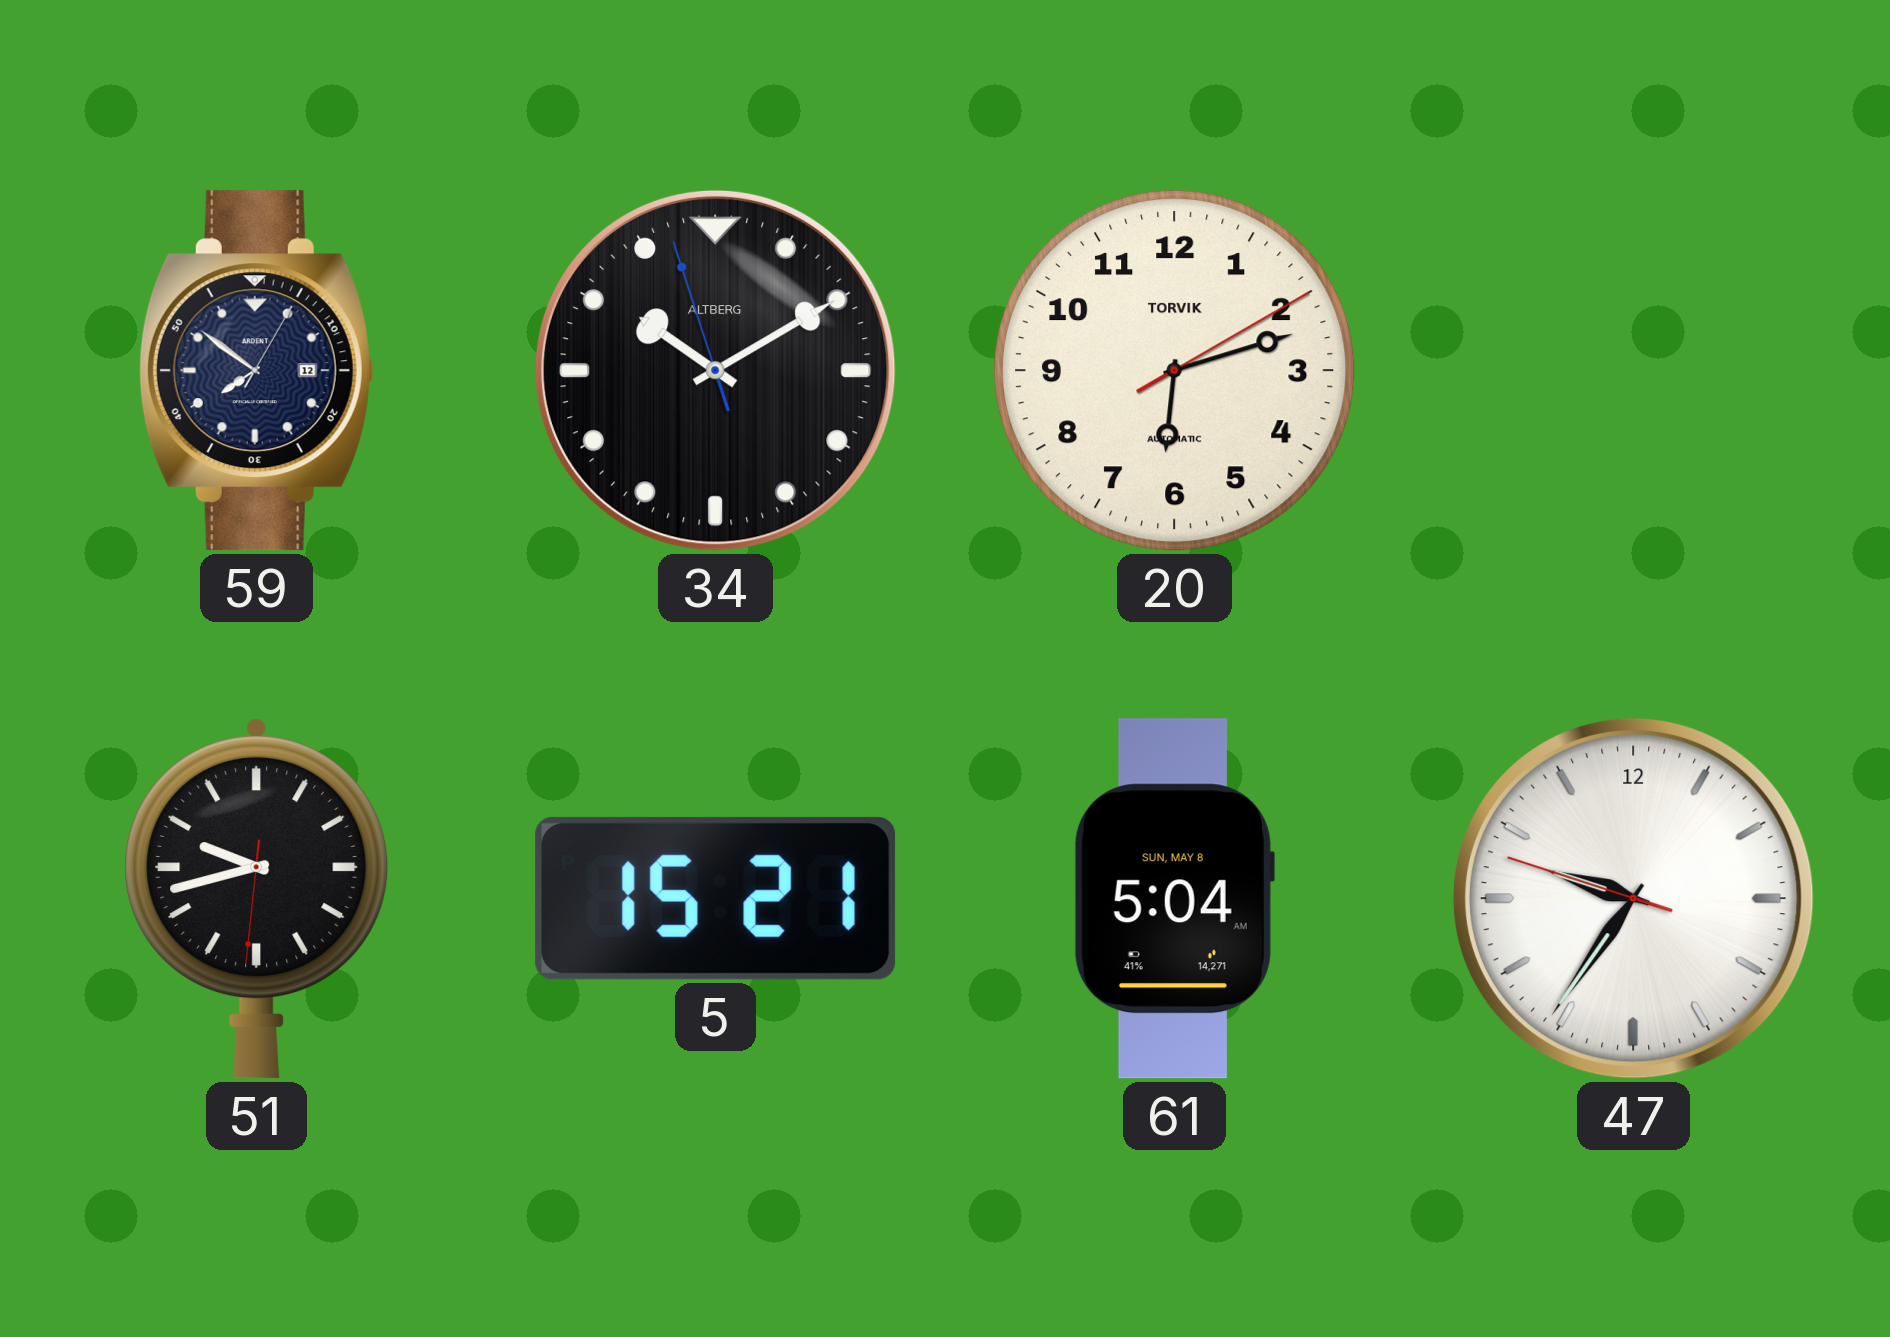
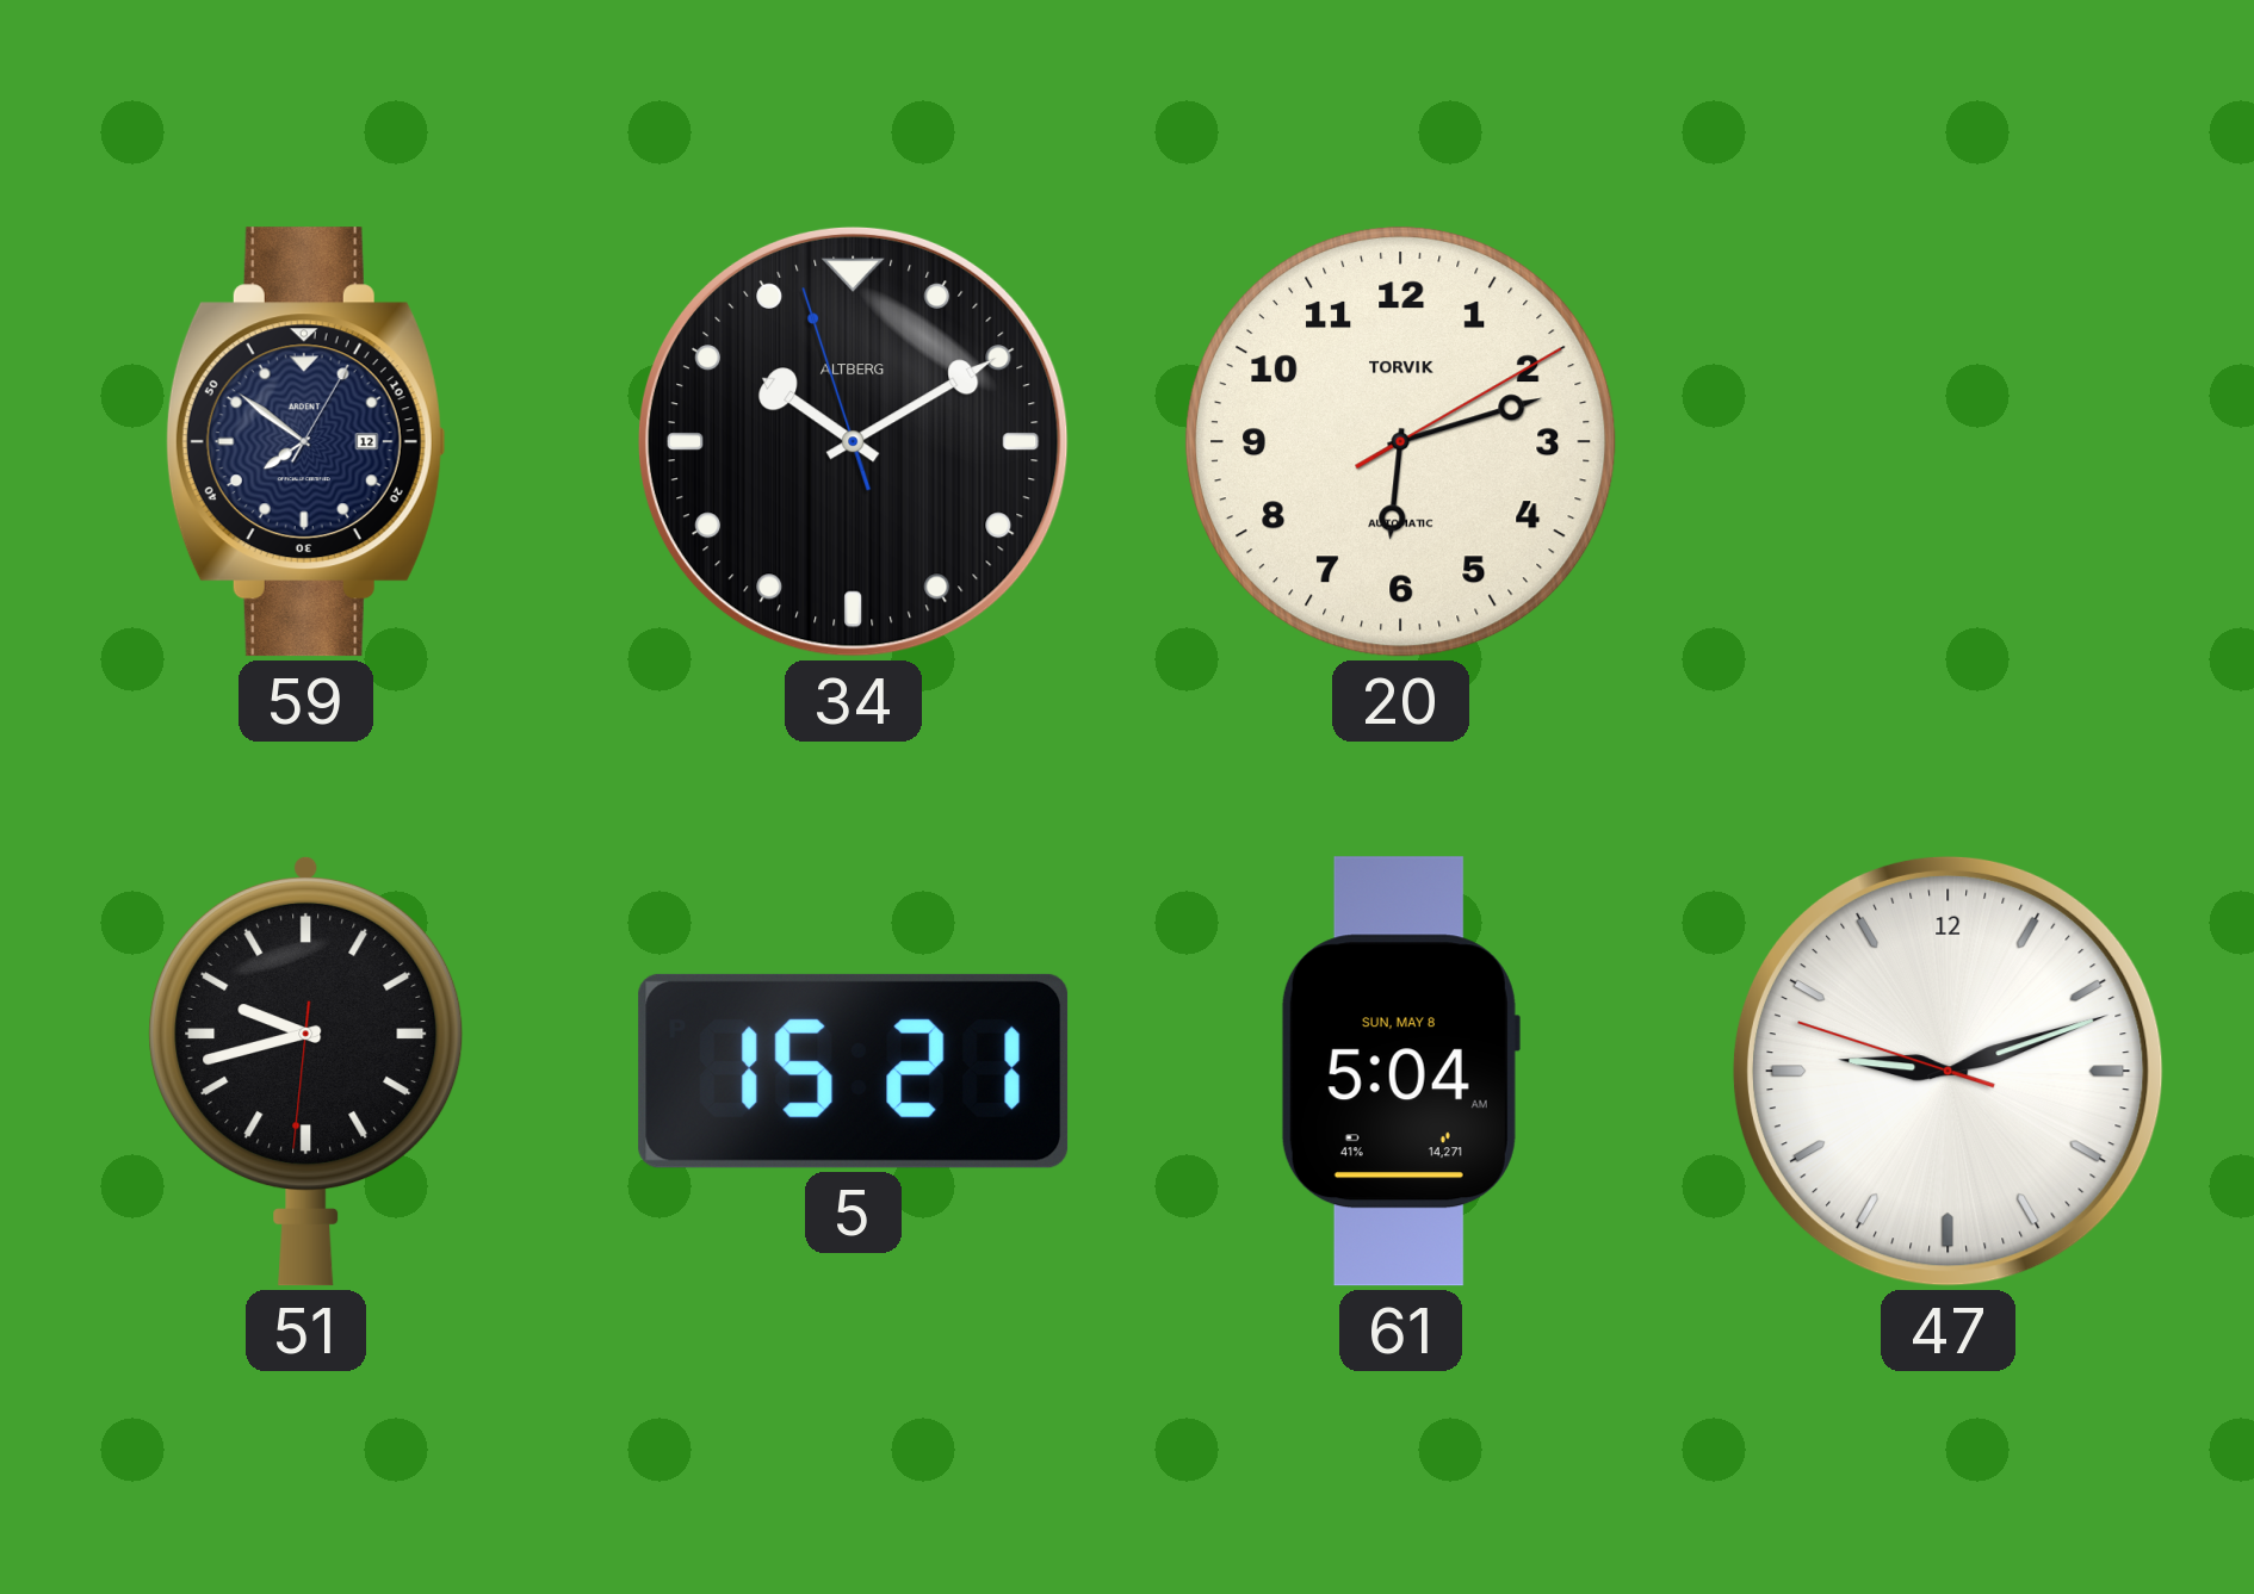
47: 9:35 -> 9:11 (1948, 1071)
